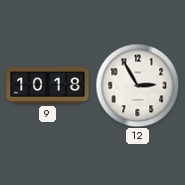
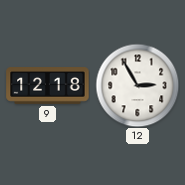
9: 10:18 -> 12:18 (48, 86)
